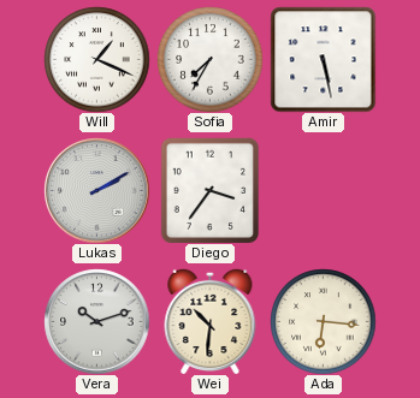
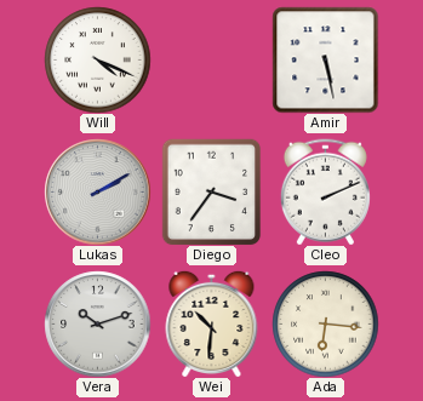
Will: 1:19 -> 4:19 (97, 59)
Sofia: 7:35 -> none (209, 59)
Cleo: none -> 2:11 (325, 191)
